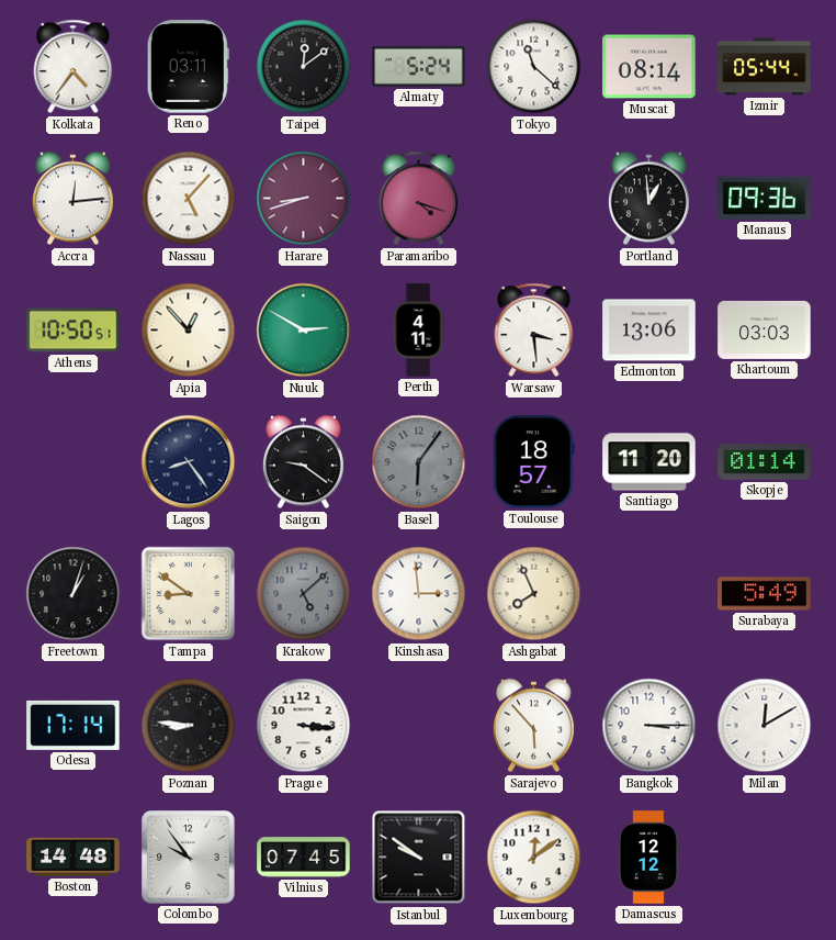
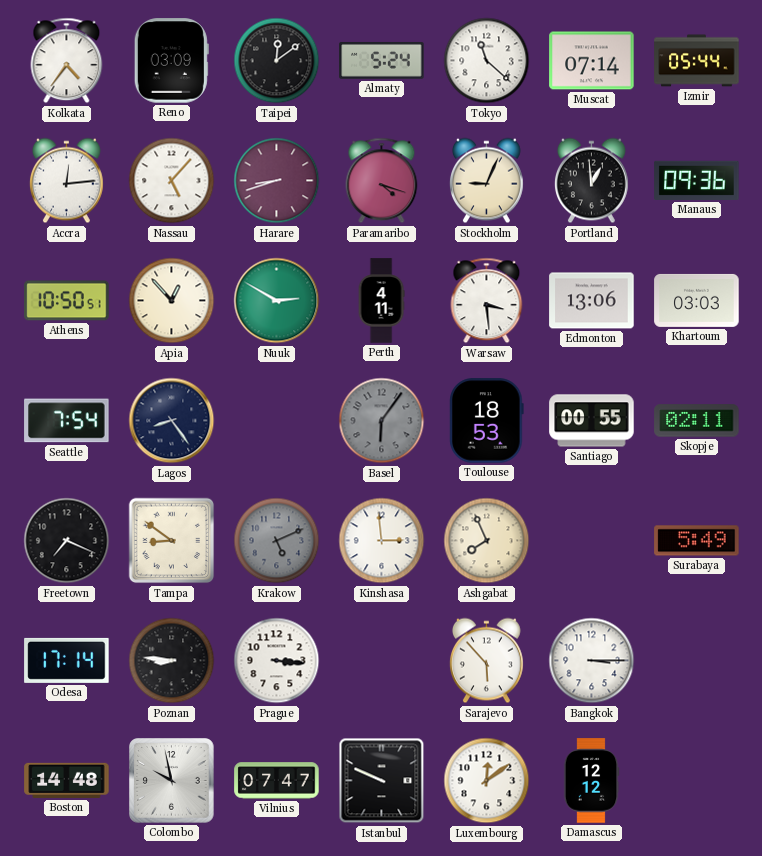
Reno: 03:11 -> 03:09 (171, 61)
Muscat: 08:14 -> 07:14 (592, 61)
Stockholm: none -> 9:04 (486, 181)
Seattle: none -> 7:54 (67, 421)
Saigon: 9:21 -> none (303, 462)
Toulouse: 18:57 -> 18:53 (487, 421)
Santiago: 11:20 -> 00:55 (592, 421)
Skopje: 01:14 -> 02:11 (697, 421)
Freetown: 1:03 -> 7:19 (67, 541)
Krakow: 5:08 -> 5:11 (277, 541)
Milan: 12:10 -> none (765, 726)
Colombo: 9:54 -> 9:58 (172, 781)
Vilnius: 07:45 -> 07:47 (277, 781)
Istanbul: 9:51 -> 9:49 (382, 781)
